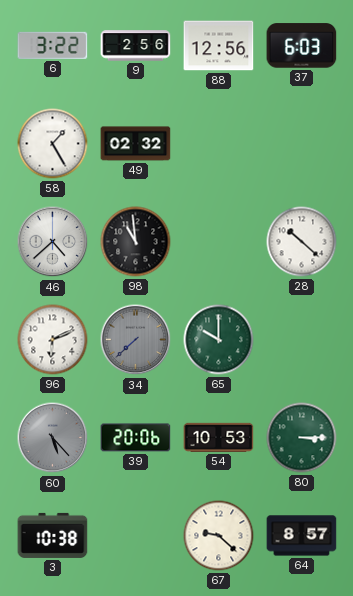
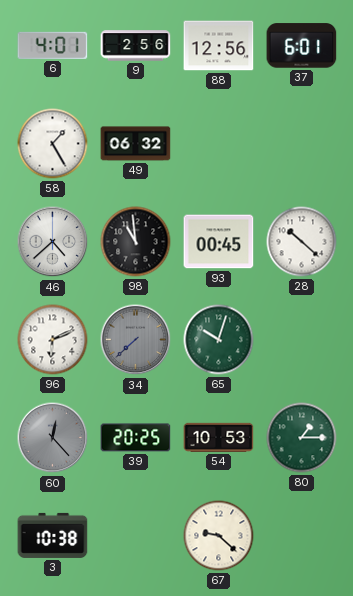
6: 3:22 -> 4:01 (53, 45)
37: 6:03 -> 6:01 (302, 46)
49: 02:32 -> 06:32 (136, 144)
93: none -> 00:45 (219, 242)
65: 10:00 -> 10:03 (219, 340)
60: 5:23 -> 12:23 (53, 438)
39: 20:06 -> 20:25 (136, 438)
80: 3:15 -> 1:15 (302, 438)
64: 8:57 -> none (302, 536)
